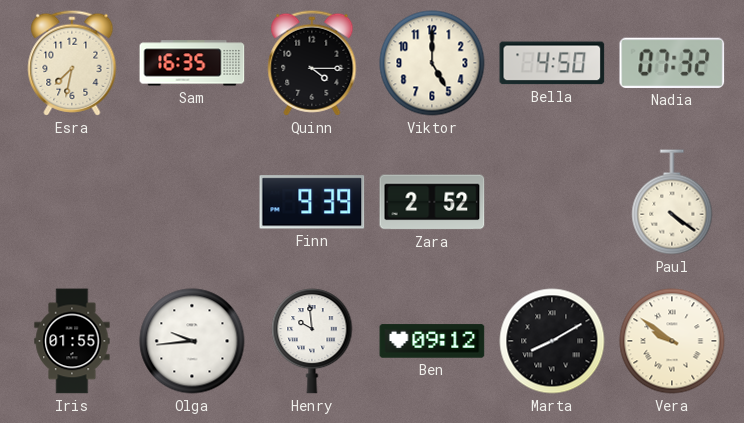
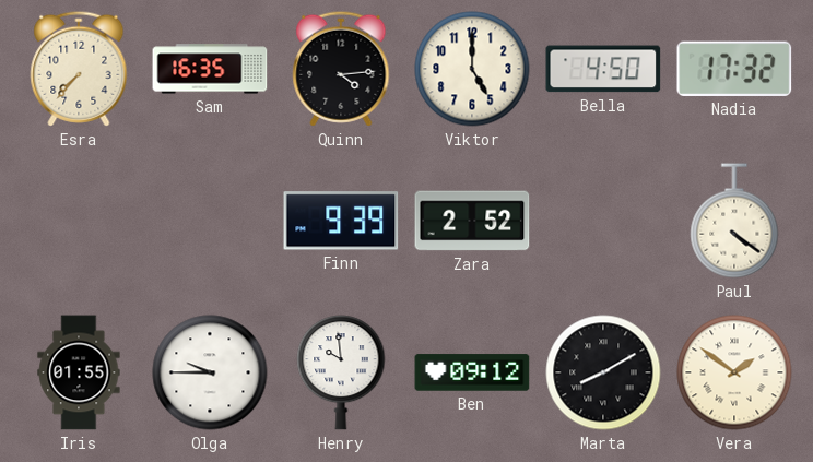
Esra: 7:32 -> 7:37 (79, 69)
Quinn: 4:15 -> 4:14 (341, 69)
Nadia: 07:32 -> 17:32 (734, 69)
Olga: 9:44 -> 9:45 (210, 372)
Vera: 9:51 -> 1:51 (734, 372)
